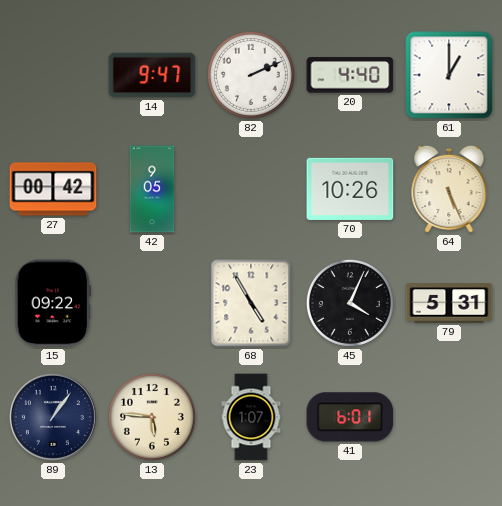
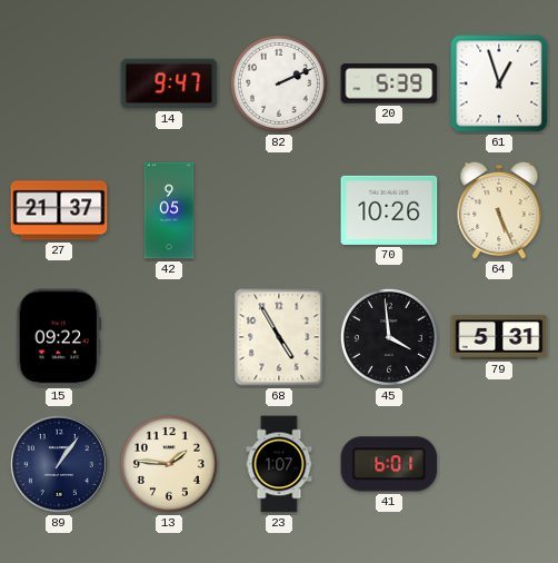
20: 4:40 -> 5:39 (389, 83)
61: 1:00 -> 12:57 (499, 83)
27: 00:42 -> 21:37 (59, 210)
45: 4:04 -> 3:59 (389, 337)
13: 5:46 -> 1:46 (169, 464)
